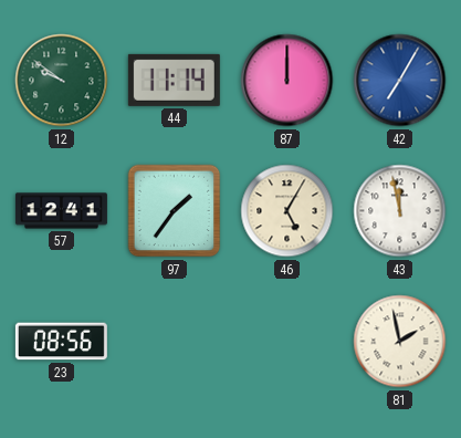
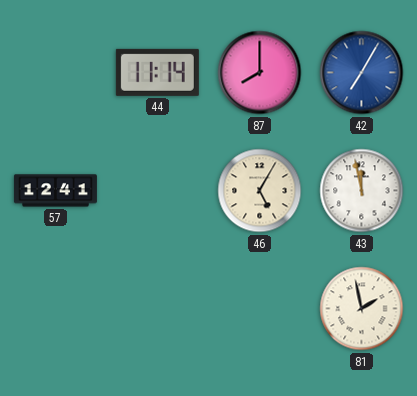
12: 9:51 -> none (62, 81)
87: 12:00 -> 8:00 (260, 73)
97: 1:36 -> none (175, 211)
23: 08:56 -> none (61, 342)
